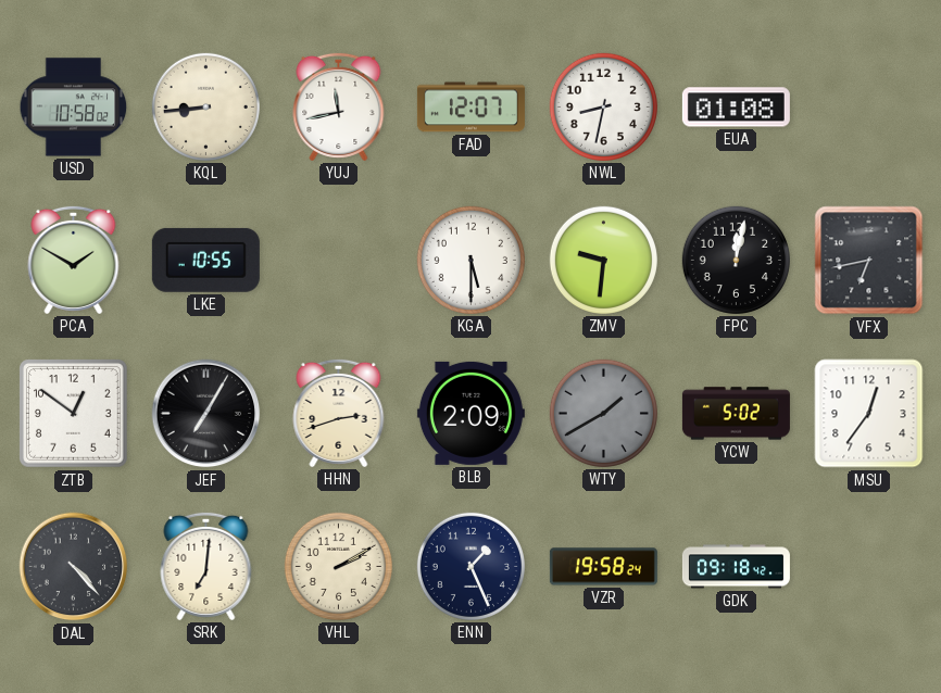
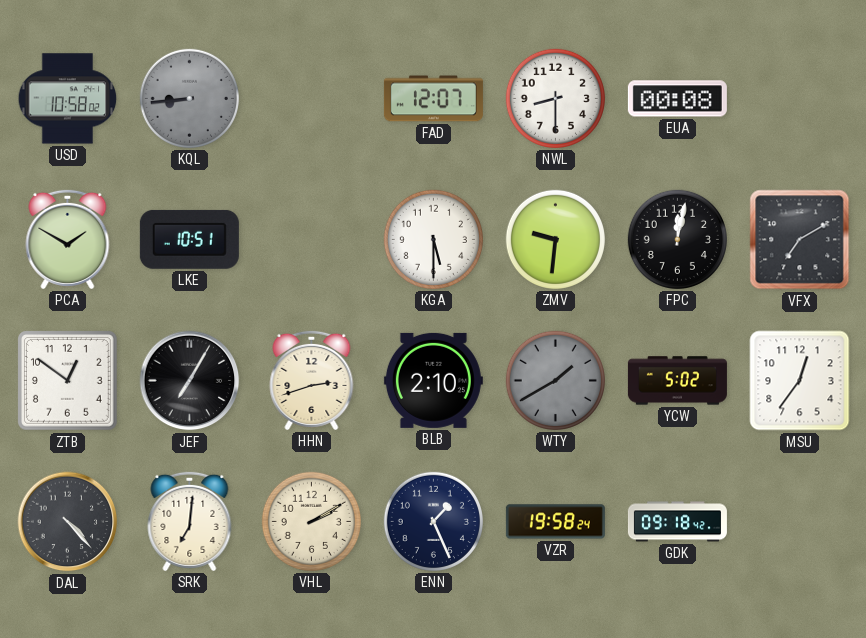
KQL dial: cream -> grey (189, 98)
YUJ: 11:43 -> none (339, 106)
NWL: 8:32 -> 8:30 (555, 98)
EUA: 01:08 -> 00:08 (677, 99)
LKE: 10:55 -> 10:51 (189, 239)
VFX: 6:43 -> 7:10 (800, 240)
BLB: 2:09 -> 2:10 (433, 380)
